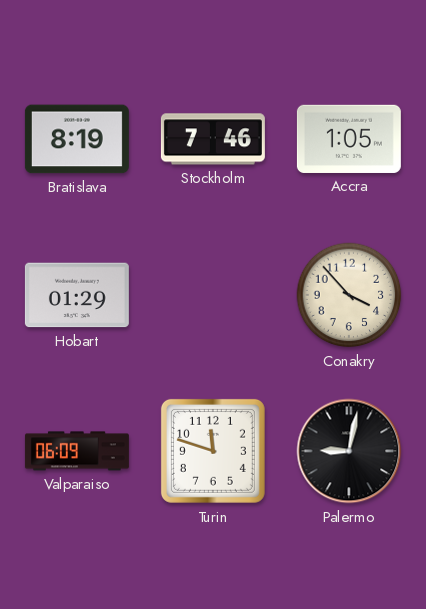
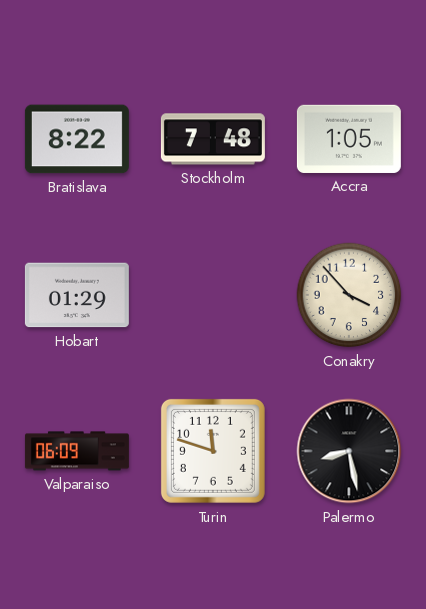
Bratislava: 8:19 -> 8:22 (77, 139)
Stockholm: 7:46 -> 7:48 (213, 139)
Palermo: 9:02 -> 8:28 (349, 451)
